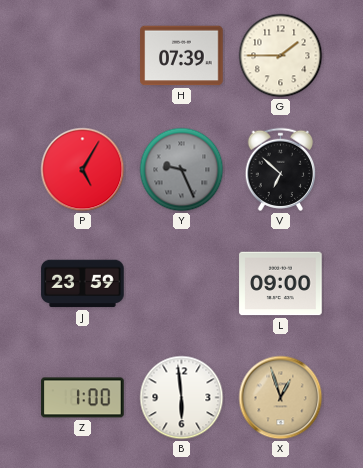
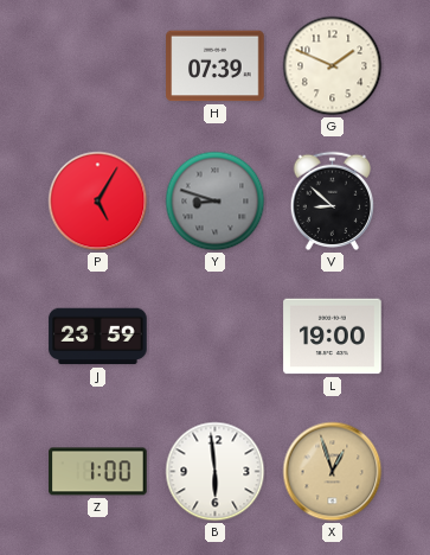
G: 1:45 -> 1:49 (333, 66)
Y: 9:26 -> 8:48 (216, 202)
V: 6:52 -> 8:52 (332, 200)
L: 09:00 -> 19:00 (333, 337)
